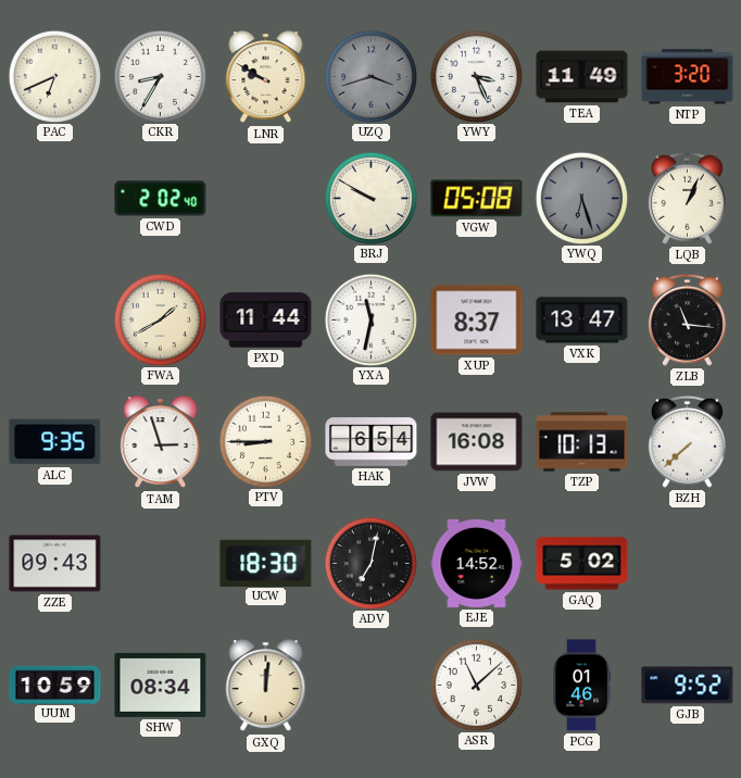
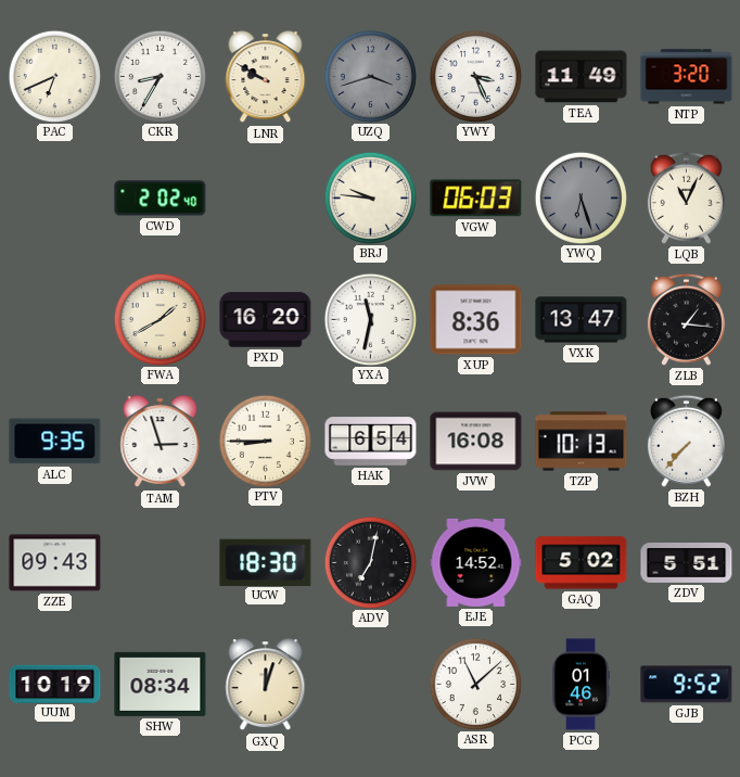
BRJ: 9:50 -> 9:46 (370, 198)
VGW: 05:08 -> 06:03 (476, 199)
LQB: 1:04 -> 11:04 (686, 198)
PXD: 11:44 -> 16:20 (266, 320)
XUP: 8:37 -> 8:36 (476, 320)
ZLB: 11:16 -> 1:16 (686, 319)
BZH: 7:38 -> 7:37 (686, 441)
ZDV: none -> 5:51 (687, 563)
UUM: 10:59 -> 10:19 (55, 684)
GXQ: 12:01 -> 12:03 (266, 685)
